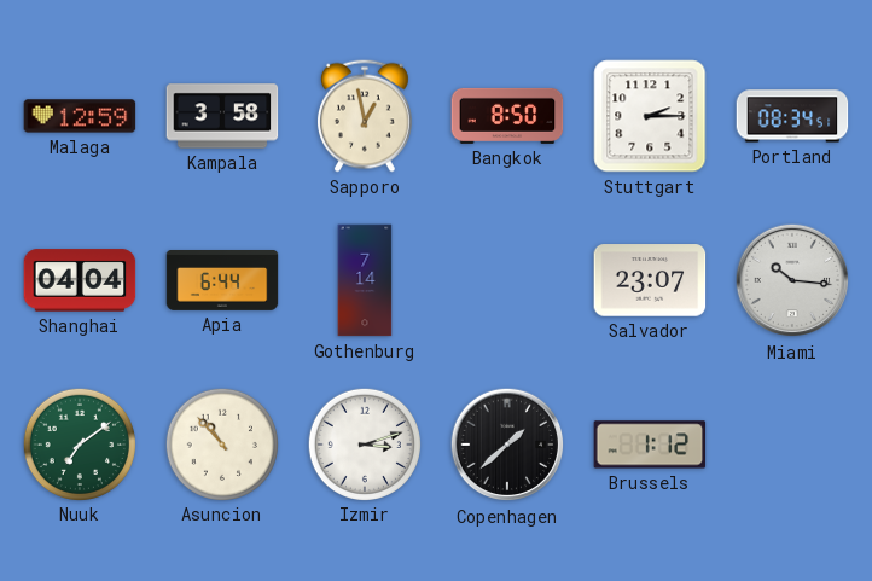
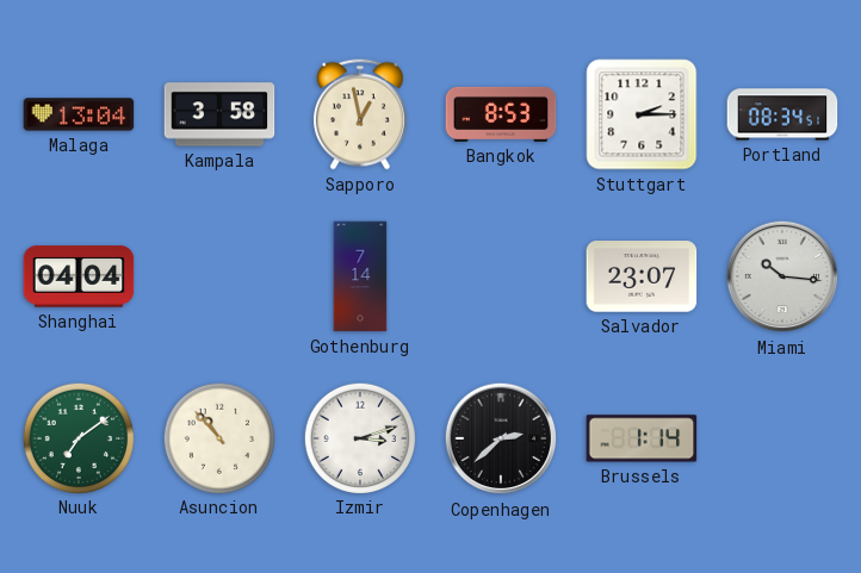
Malaga: 12:59 -> 13:04 (79, 114)
Bangkok: 8:50 -> 8:53 (501, 114)
Apia: 6:44 -> none (222, 281)
Copenhagen: 1:38 -> 2:38 (501, 438)
Brussels: 1:12 -> 1:14 (642, 438)
